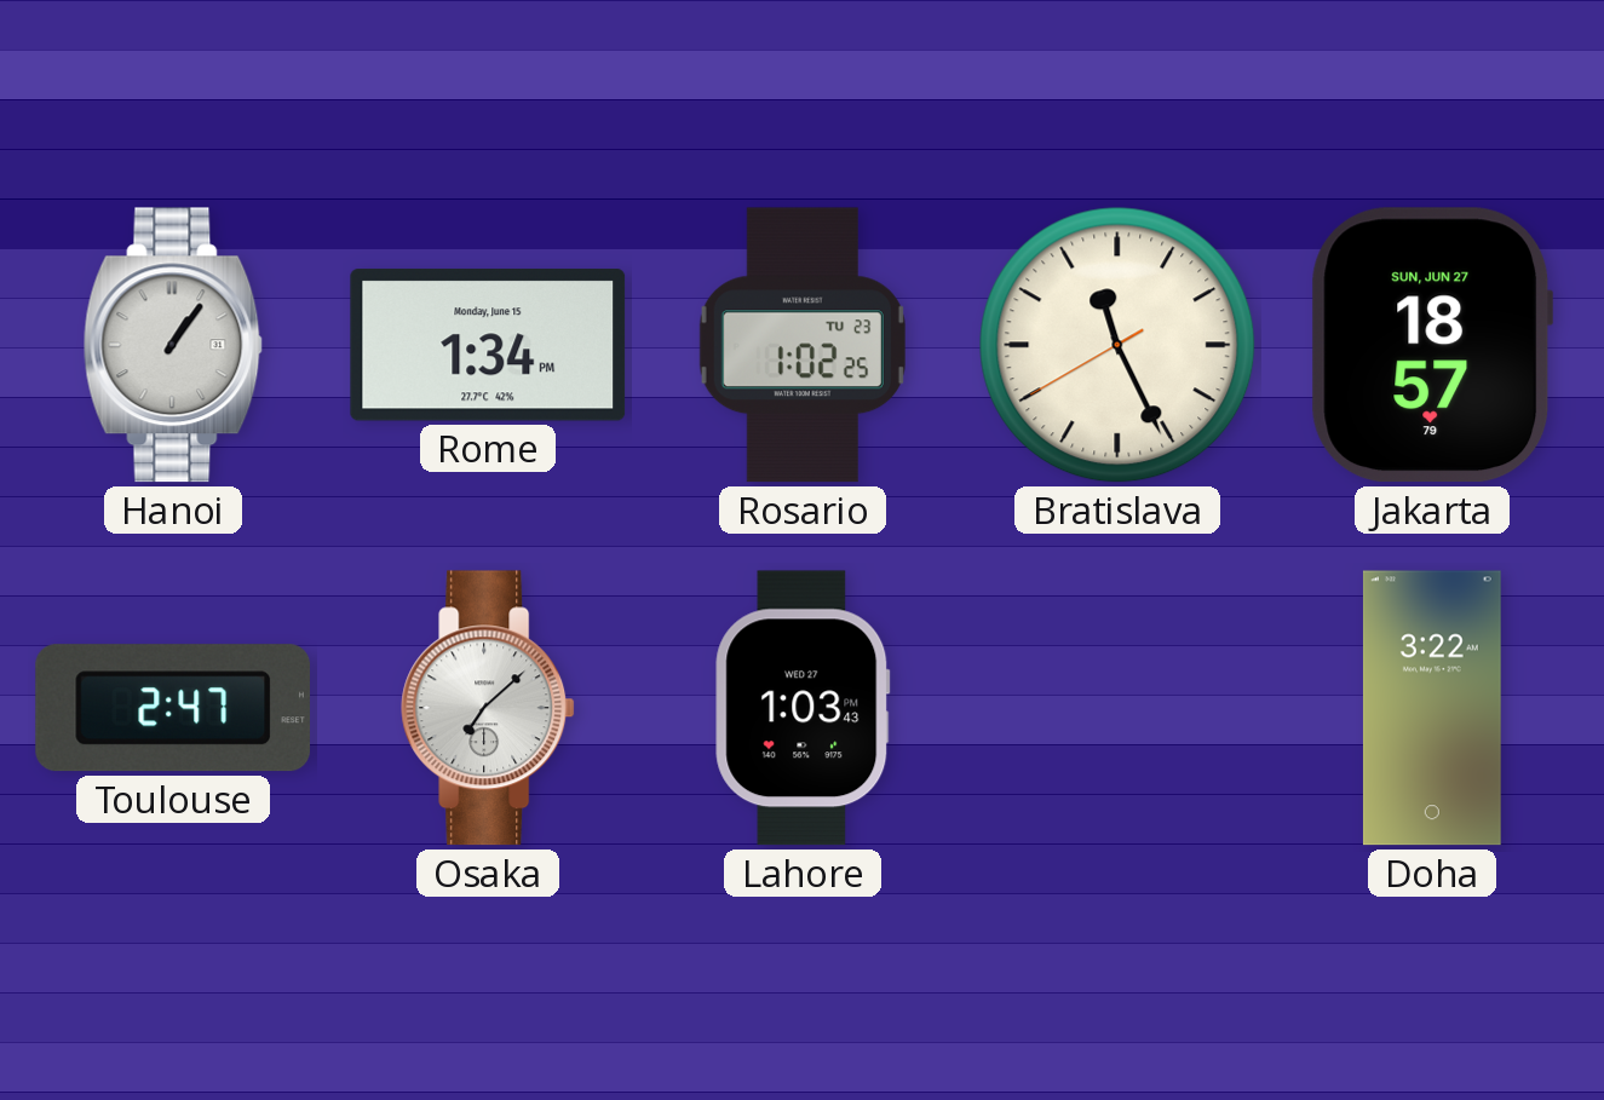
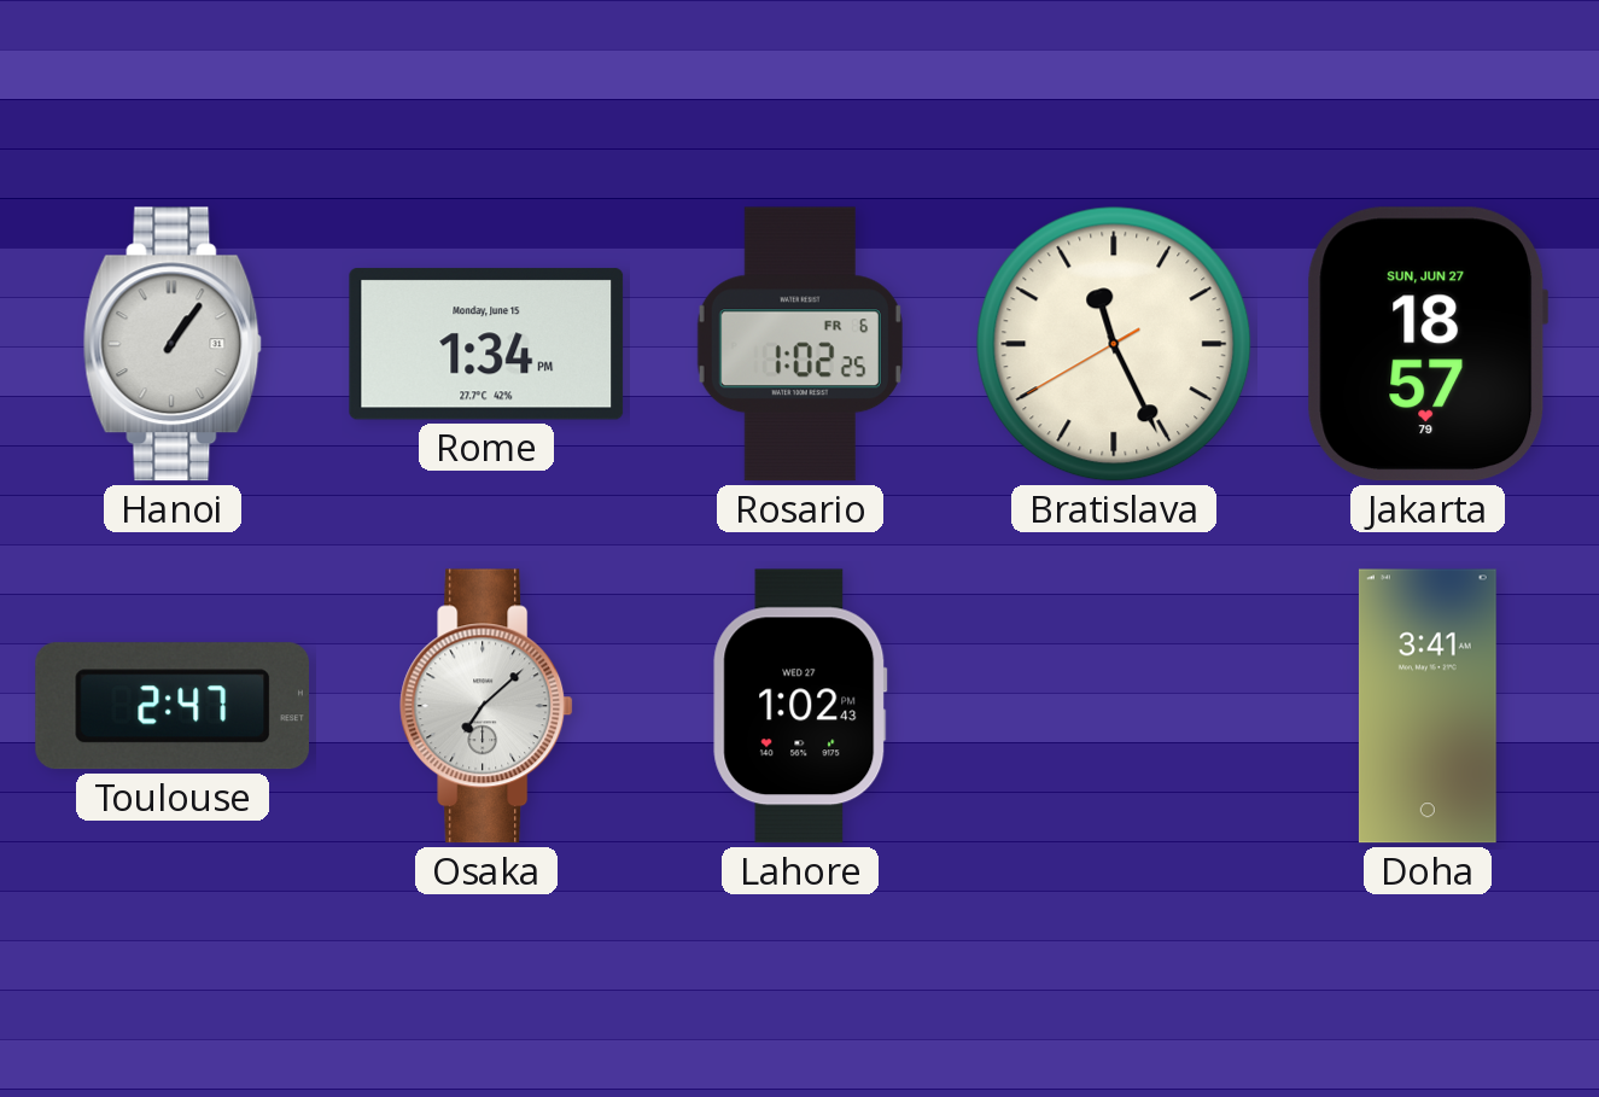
Rosario date: TU 23 -> FR 6 (800, 344)
Lahore: 1:03 -> 1:02 (800, 706)
Doha: 3:22 -> 3:41 (1428, 706)
